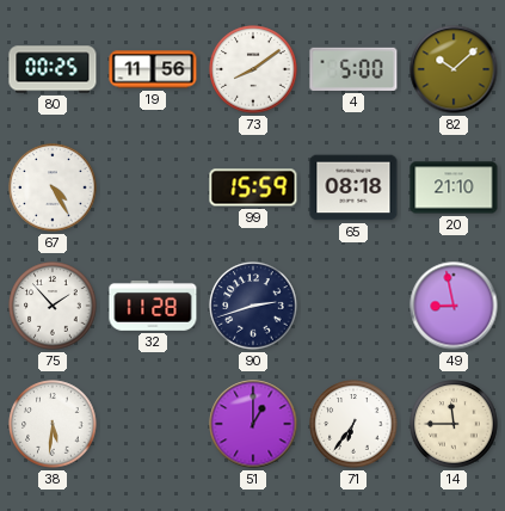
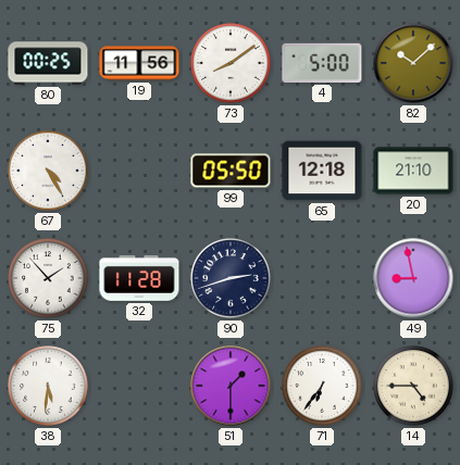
99: 15:59 -> 05:50 (231, 171)
65: 08:18 -> 12:18 (322, 171)
51: 1:00 -> 1:30 (231, 386)
14: 11:45 -> 4:45 (413, 386)
